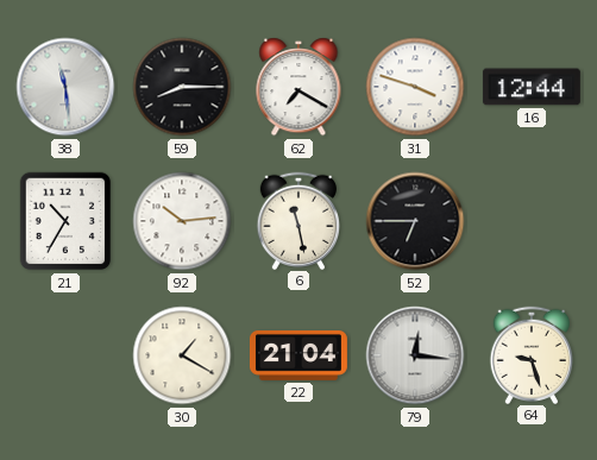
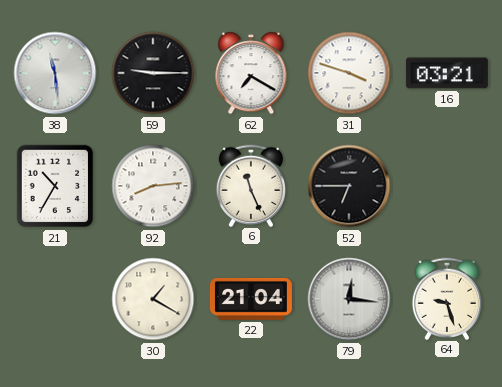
59: 8:15 -> 9:15 (153, 73)
16: 12:44 -> 03:21 (447, 73)
92: 10:14 -> 8:14 (153, 186)
6: 11:28 -> 11:26 (250, 185)
